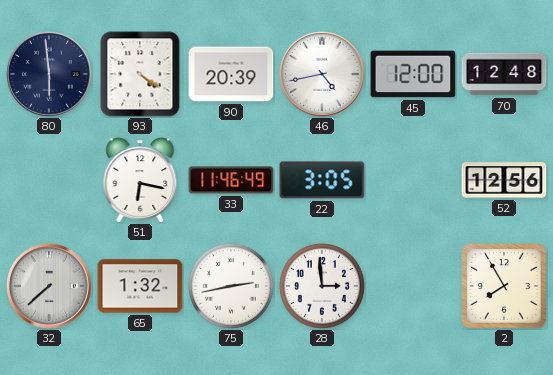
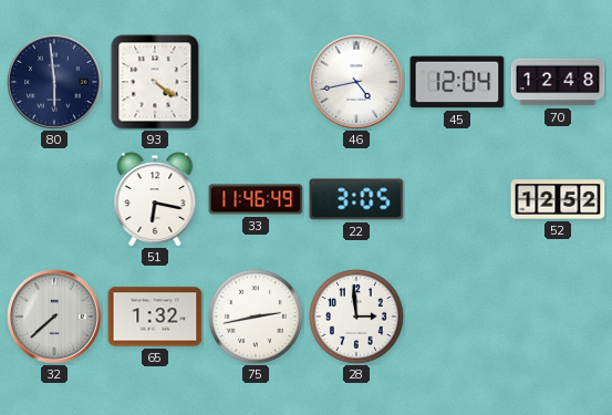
90: 20:39 -> none (231, 74)
45: 12:00 -> 12:04 (457, 82)
52: 12:56 -> 12:52 (558, 199)
2: 7:55 -> none (505, 287)
